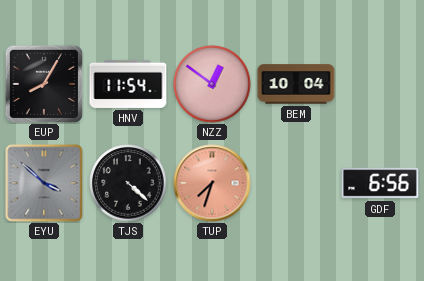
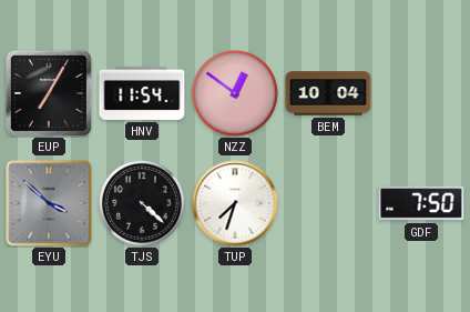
EUP: 8:05 -> 7:05 (49, 93)
TUP dial: salmon -> white (235, 203)
GDF: 6:56 -> 7:50 (421, 203)
